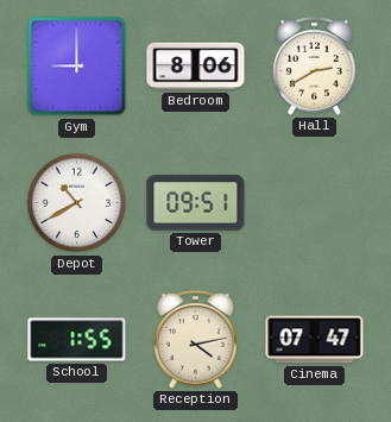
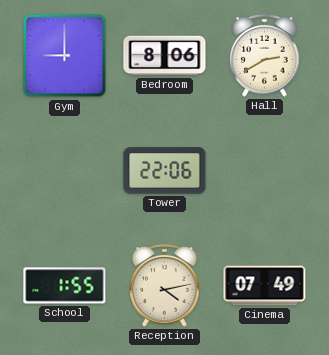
Depot: 10:40 -> none (76, 203)
Tower: 09:51 -> 22:06 (165, 171)
Cinema: 07:47 -> 07:49 (265, 286)
